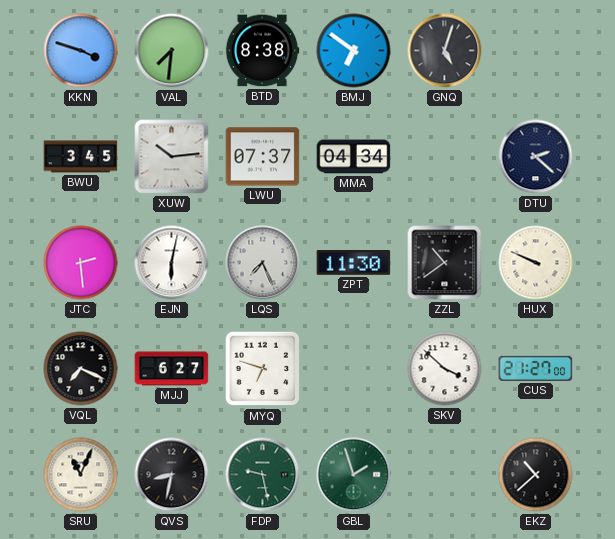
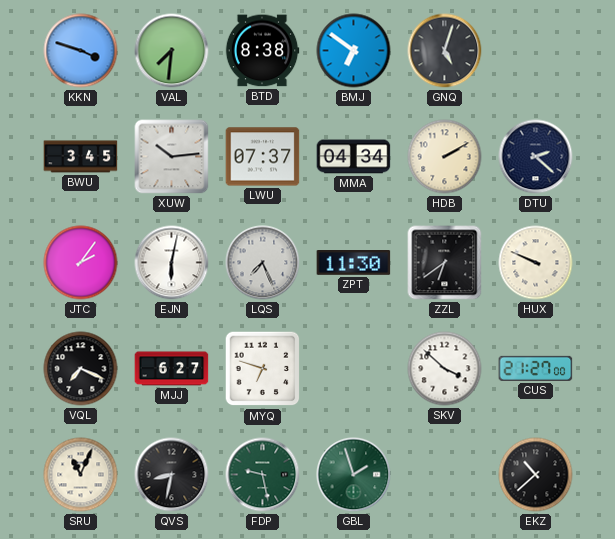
HDB: none -> 2:10 (445, 157)
JTC: 2:29 -> 2:06 (81, 263)
ZZL: 10:39 -> 6:39 (445, 263)
